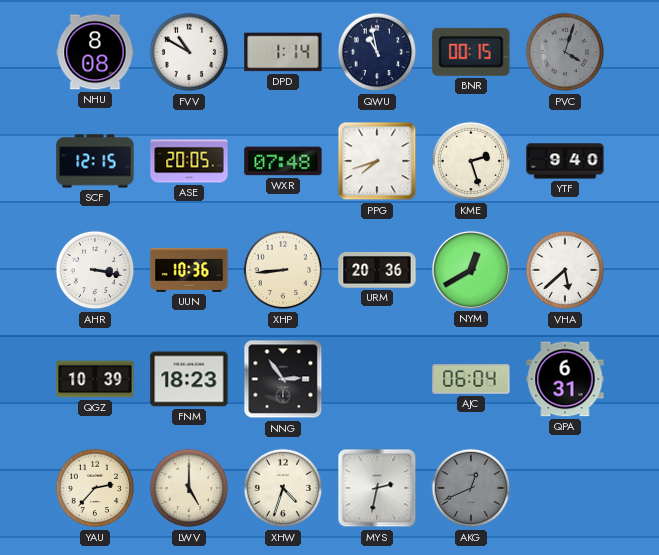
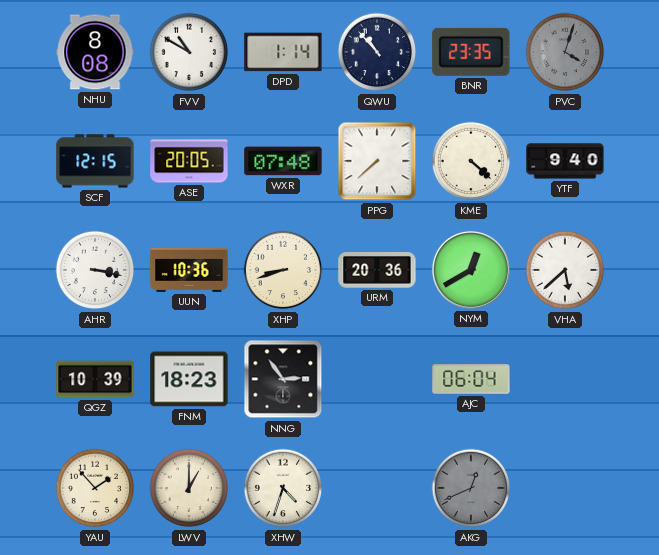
QWU: 10:58 -> 10:53 (377, 52)
BNR: 00:15 -> 23:35 (471, 52)
PPG: 7:42 -> 7:38 (377, 161)
KME: 2:27 -> 4:22 (471, 161)
XHP: 8:44 -> 8:42 (283, 270)
QPA: 6:31 -> none (565, 379)
YAU: 2:37 -> 1:53 (95, 488)
LWV: 5:00 -> 1:00 (189, 488)
MYS: 2:32 -> none (377, 488)
